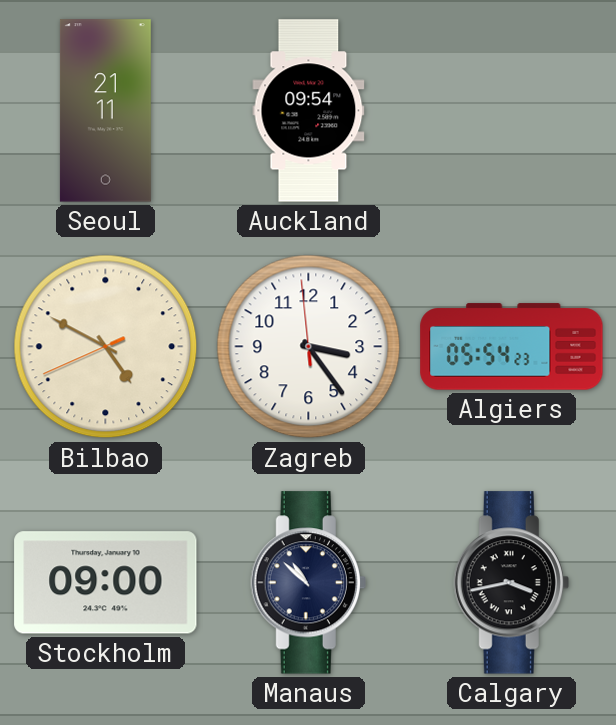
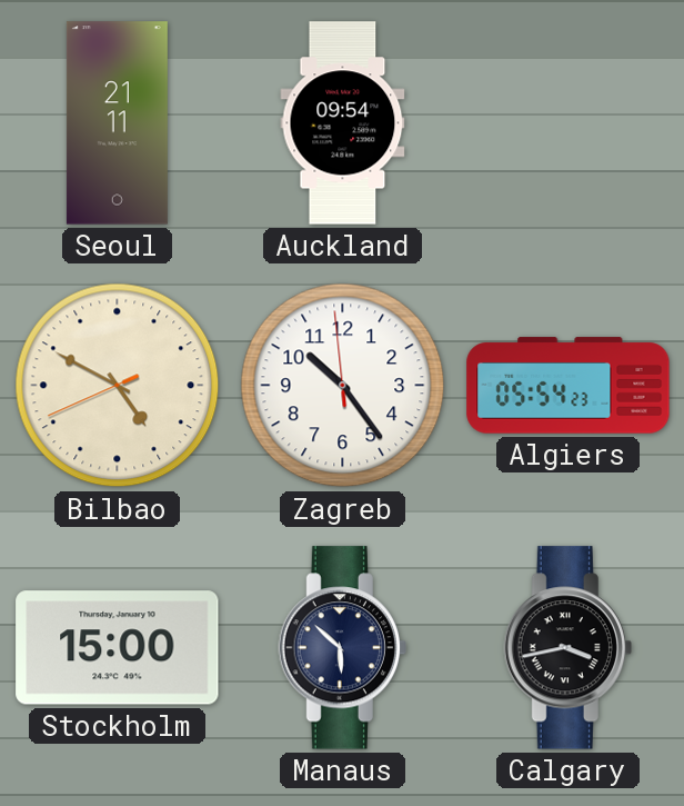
Zagreb: 3:23 -> 10:23 (343, 386)
Stockholm: 09:00 -> 15:00 (118, 648)
Manaus: 10:52 -> 5:52 (342, 648)
